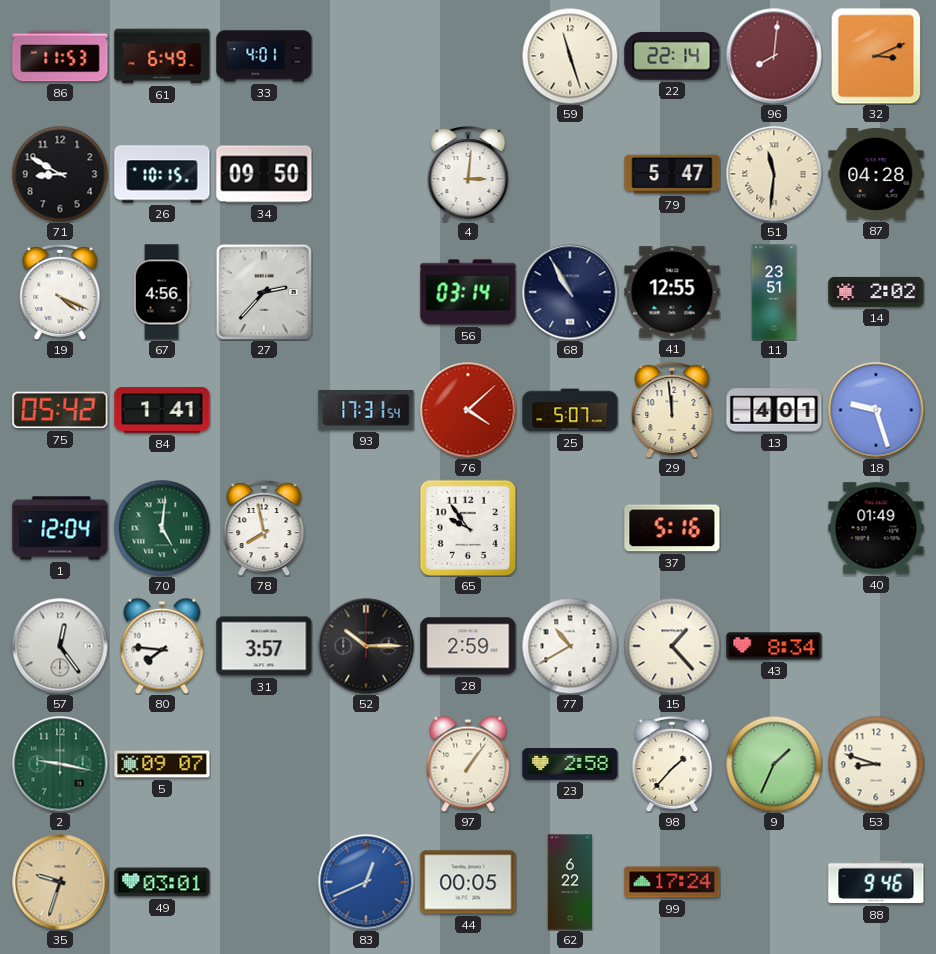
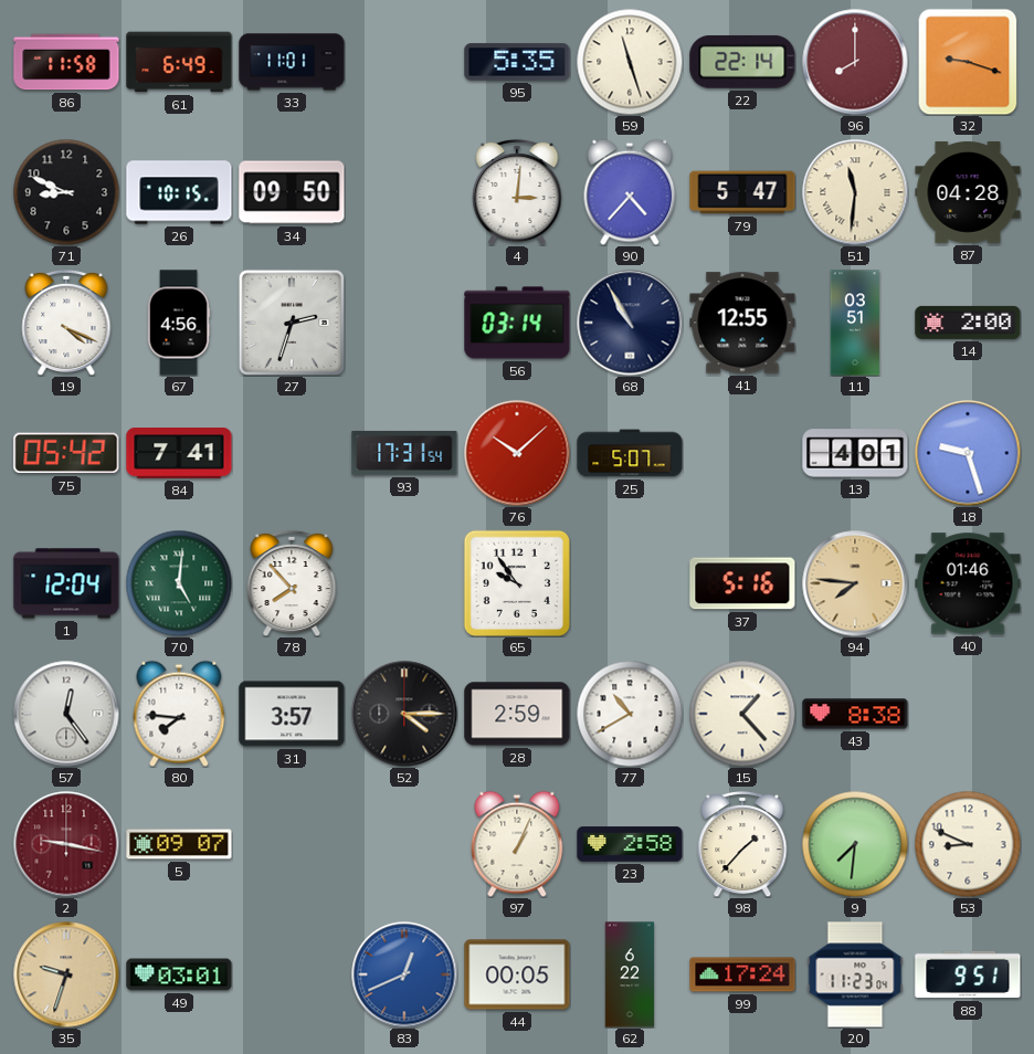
86: 11:53 -> 11:58 (66, 62)
33: 4:01 -> 11:01 (292, 62)
95: none -> 5:35 (517, 62)
96: 8:01 -> 8:00 (855, 62)
32: 3:11 -> 9:18 (968, 62)
71: 8:50 -> 8:49 (66, 192)
90: none -> 4:37 (630, 192)
27: 2:37 -> 2:33 (291, 322)
11: 23:51 -> 03:51 (855, 323)
14: 2:02 -> 2:00 (968, 323)
84: 1:41 -> 7:41 (179, 453)
76: 4:08 -> 10:08 (517, 453)
29: 11:59 -> none (672, 410)
78: 7:58 -> 7:53 (292, 583)
94: none -> 7:46 (855, 583)
40: 01:49 -> 01:46 (968, 583)
52: 10:15 -> 4:15 (404, 714)
43: 8:34 -> 8:38 (855, 714)
2 dial: green -> burgundy (66, 844)
97: 1:06 -> 1:04 (517, 844)
9: 1:34 -> 7:31 (855, 844)
53: 8:48 -> 8:49 (968, 844)
20: none -> 11:23 (855, 974)
88: 9:46 -> 9:51 (968, 974)
